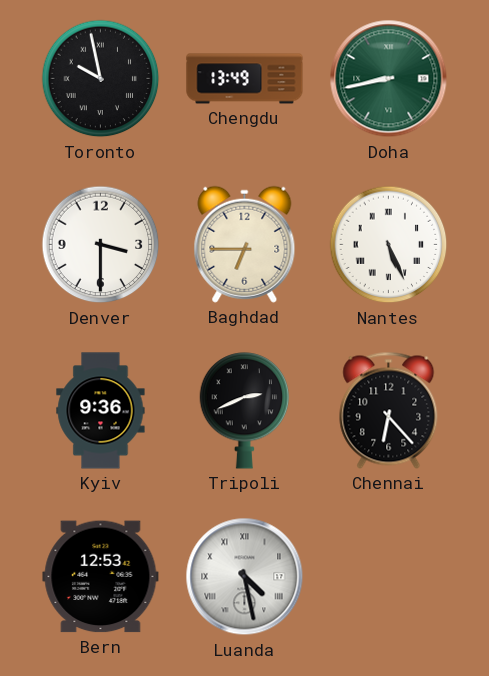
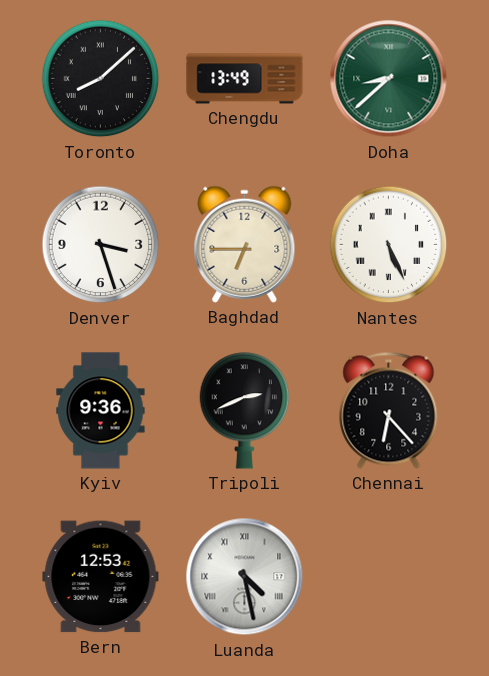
Toronto: 9:58 -> 8:08 (101, 79)
Doha: 8:43 -> 8:38 (389, 79)
Denver: 3:30 -> 3:27 (101, 245)
